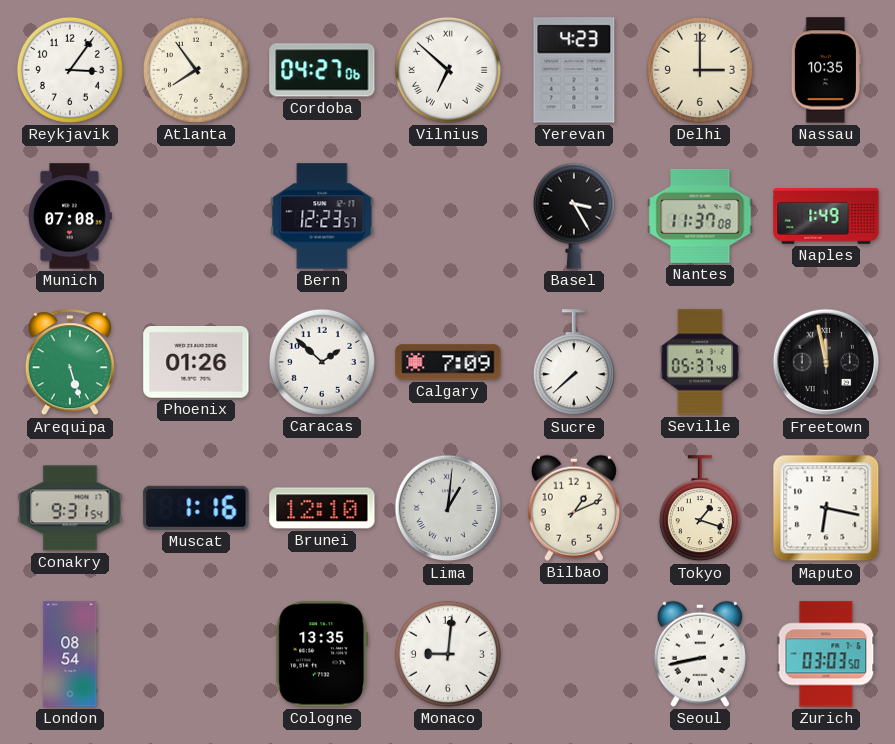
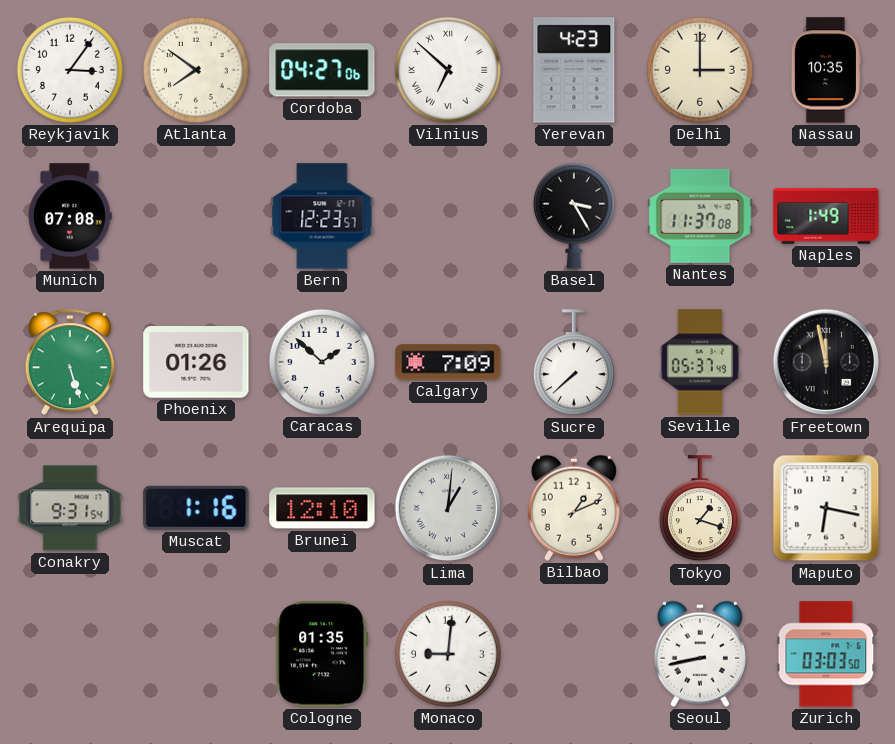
Atlanta: 7:54 -> 7:51 (196, 70)
London: 08:54 -> none (70, 654)
Cologne: 13:35 -> 01:35 (322, 654)
